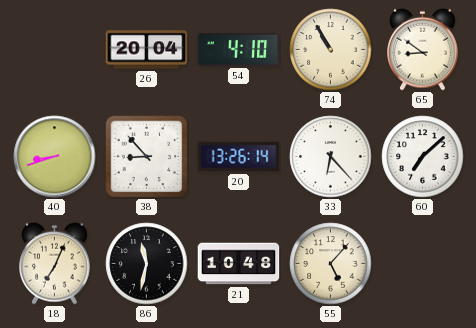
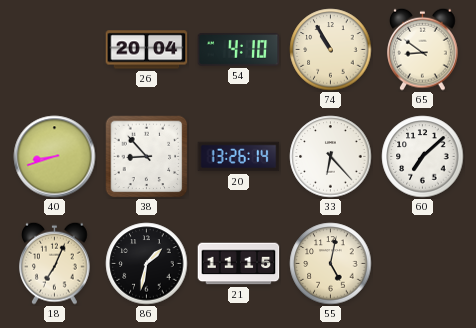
86: 11:32 -> 1:32 (147, 264)
21: 10:48 -> 11:15 (239, 264)
55: 5:07 -> 5:02 (331, 264)
